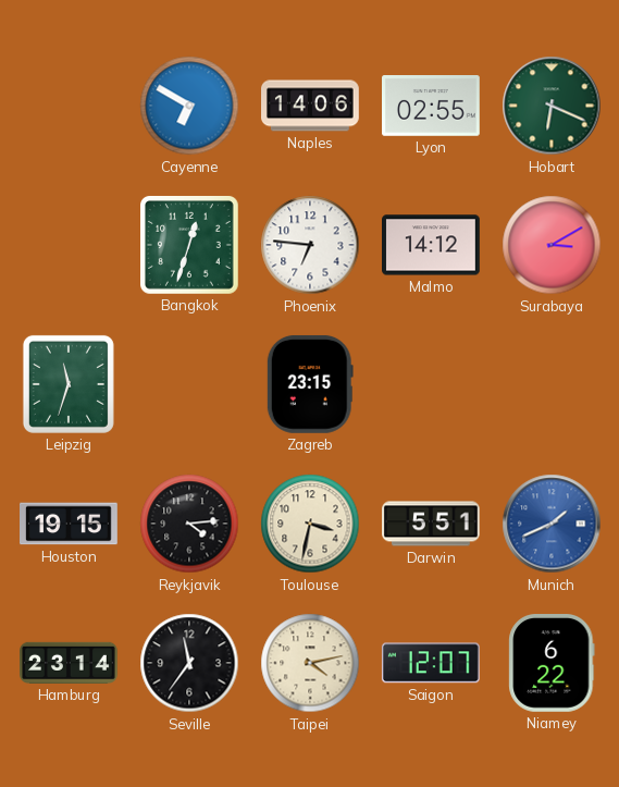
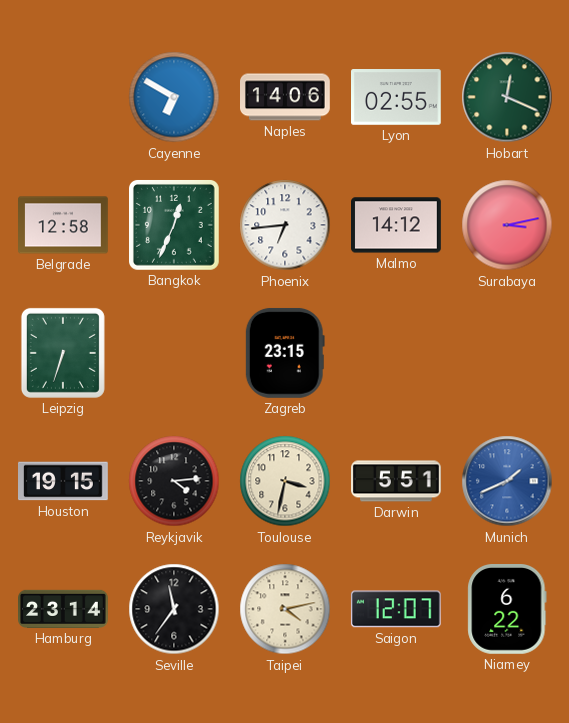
Hobart: 6:19 -> 12:19 (507, 97)
Belgrade: none -> 12:58 (64, 225)
Bangkok: 12:33 -> 12:34 (175, 225)
Phoenix: 6:46 -> 6:44 (285, 225)
Surabaya: 3:10 -> 3:13 (507, 225)
Leipzig: 11:33 -> 6:33 (63, 353)
